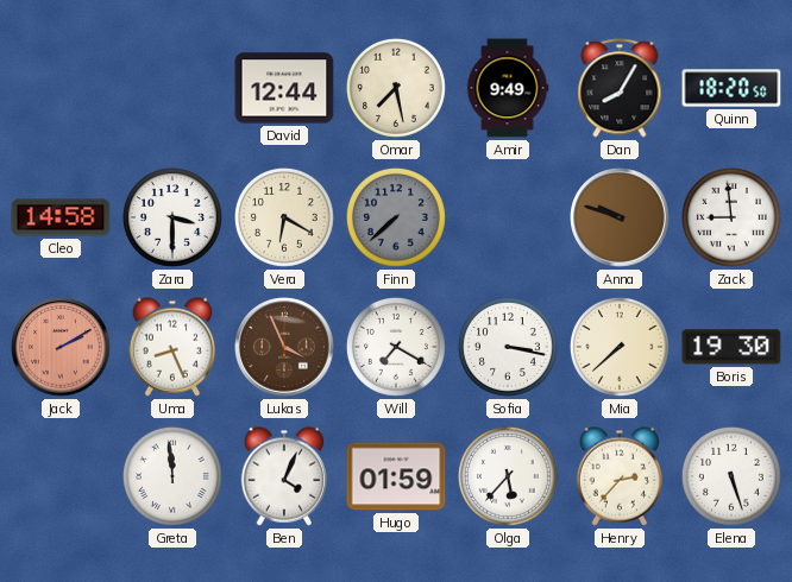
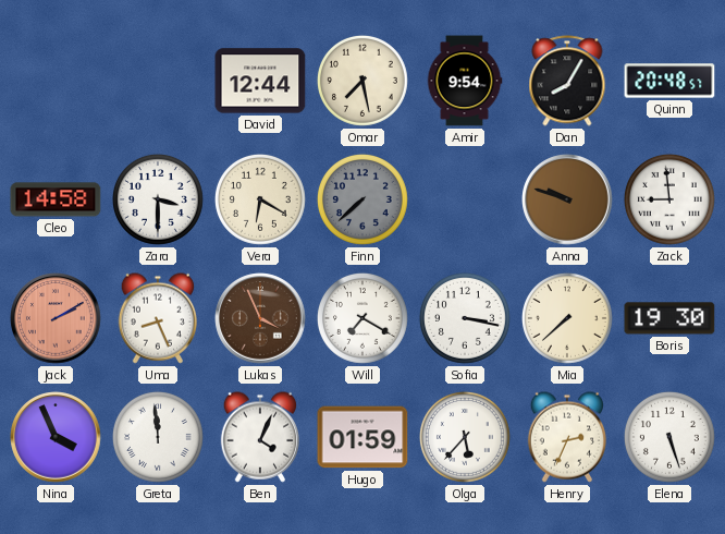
Amir: 9:49 -> 9:54 (465, 81)
Quinn: 18:20 -> 20:48 (669, 81)
Nina: none -> 3:56 (56, 437)
Henry: 2:37 -> 2:34 (566, 437)
